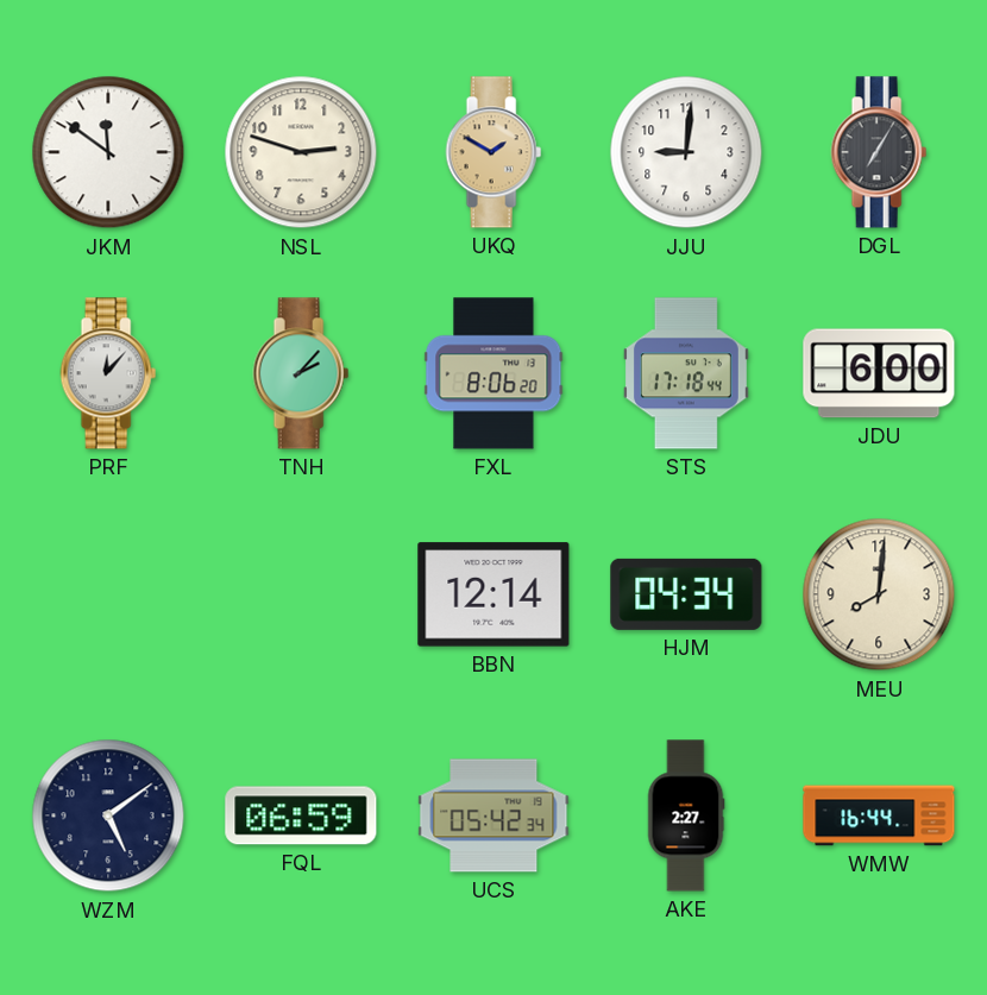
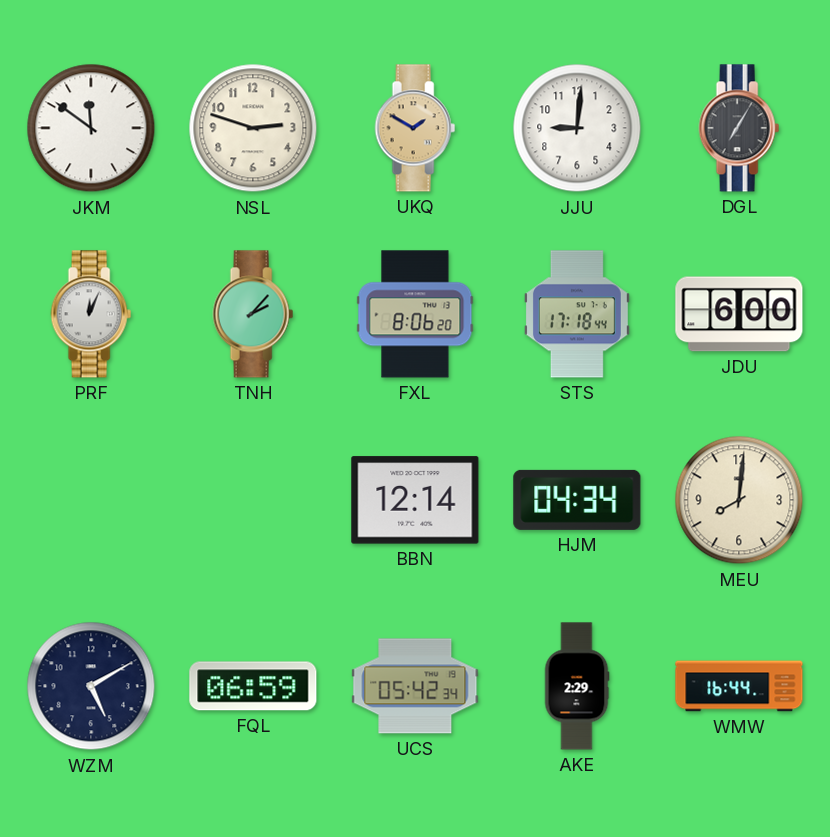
PRF: 12:07 -> 12:04 (91, 314)
WZM: 5:09 -> 5:10 (91, 686)
AKE: 2:27 -> 2:29 (577, 686)
